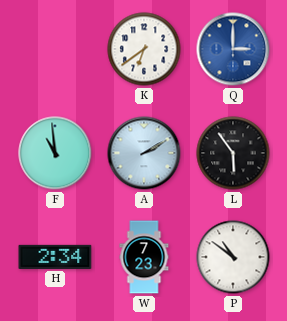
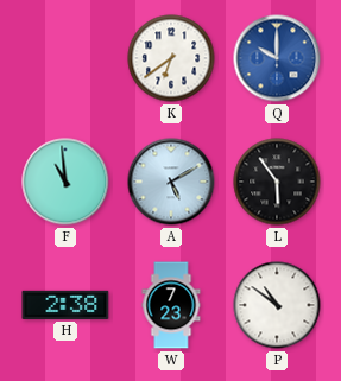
Q: 3:00 -> 10:00 (277, 58)
A: 2:10 -> 5:10 (171, 182)
H: 2:34 -> 2:38 (65, 305)
